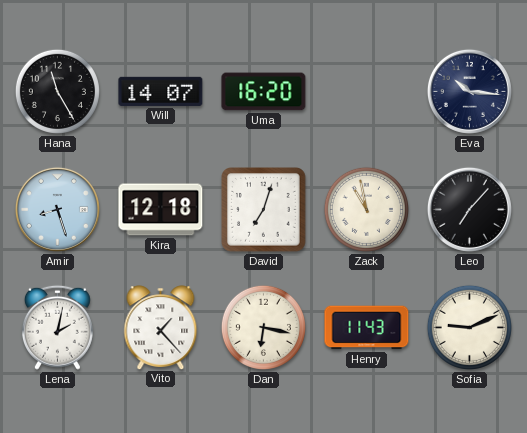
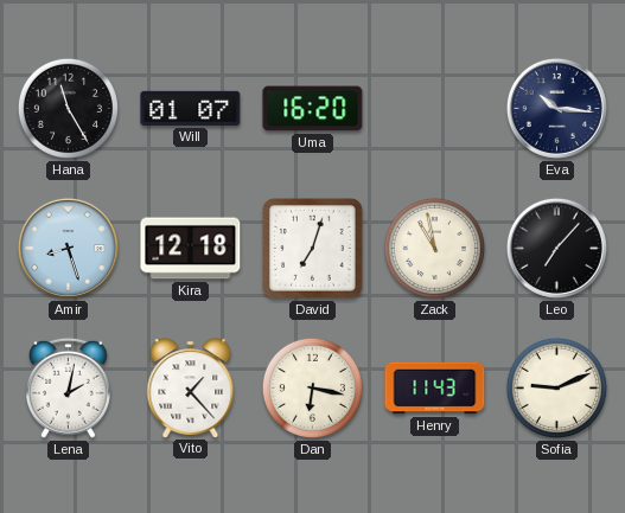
Will: 14:07 -> 01:07 (191, 108)
